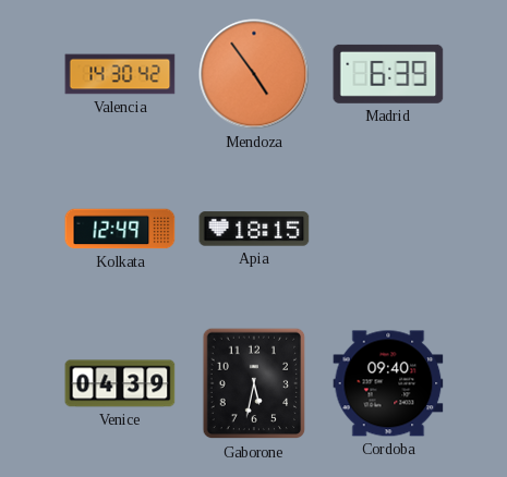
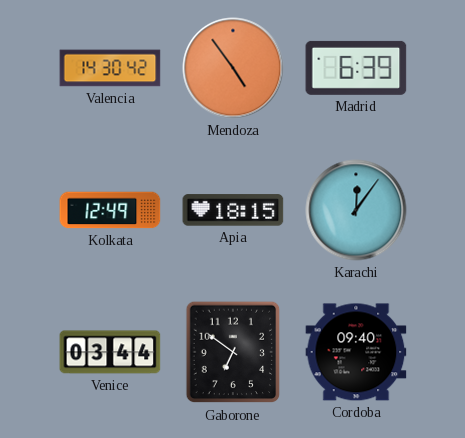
Karachi: none -> 12:06 (356, 210)
Venice: 04:39 -> 03:44 (110, 352)
Gaborone: 5:32 -> 6:51 (233, 352)
